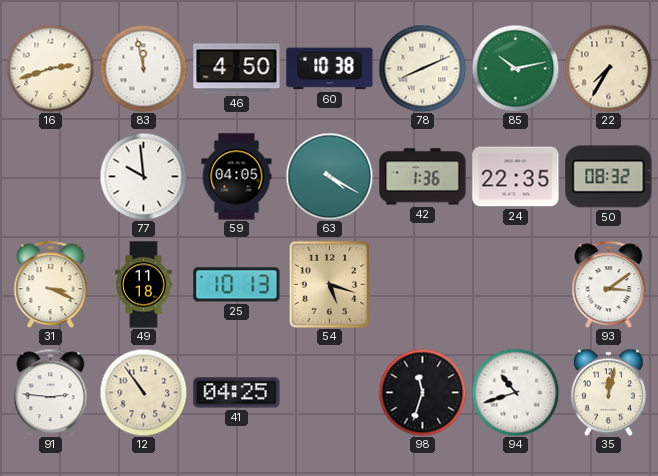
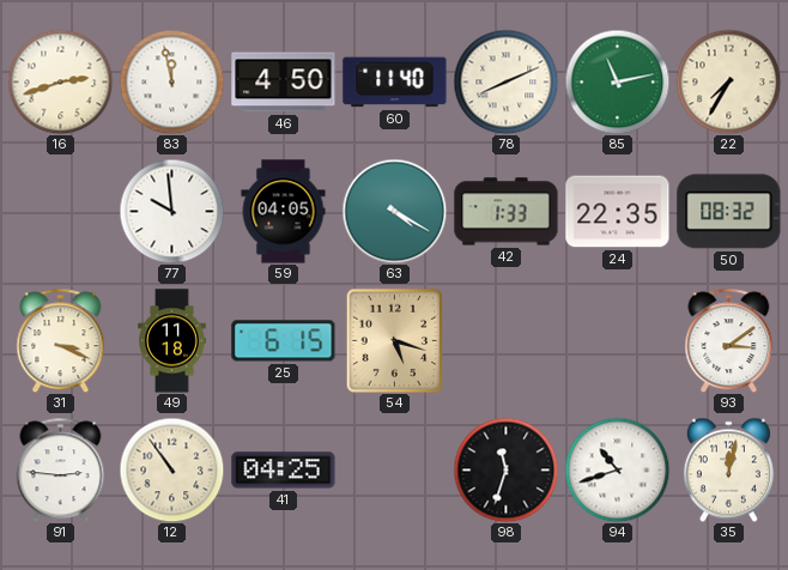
60: 10:38 -> 11:40 (395, 83)
85: 10:13 -> 11:13 (617, 81)
42: 1:36 -> 1:33 (507, 212)
25: 10:13 -> 6:15 (284, 341)
